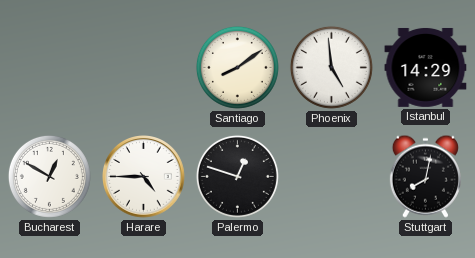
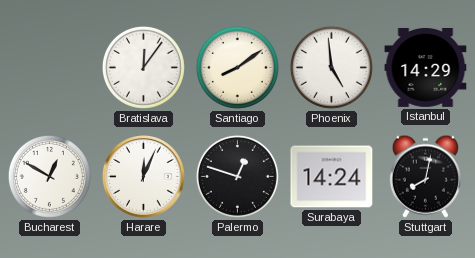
Bratislava: none -> 12:06 (143, 67)
Harare: 4:45 -> 12:04 (144, 177)
Surabaya: none -> 14:24 (332, 177)
